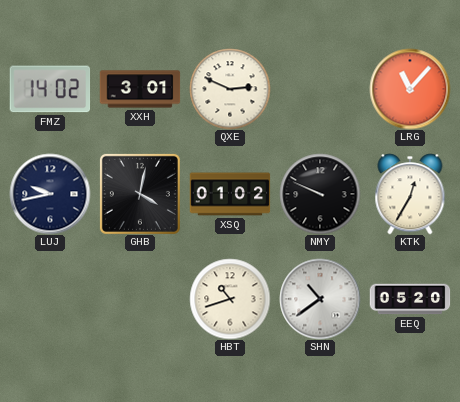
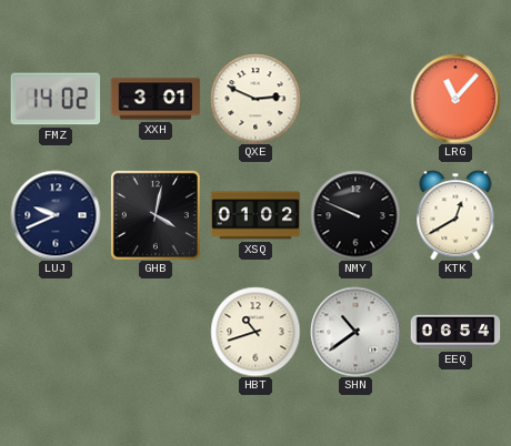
LUJ: 9:43 -> 9:41 (56, 215)
KTK: 12:35 -> 12:40 (455, 215)
EEQ: 05:20 -> 06:54 (455, 332)
